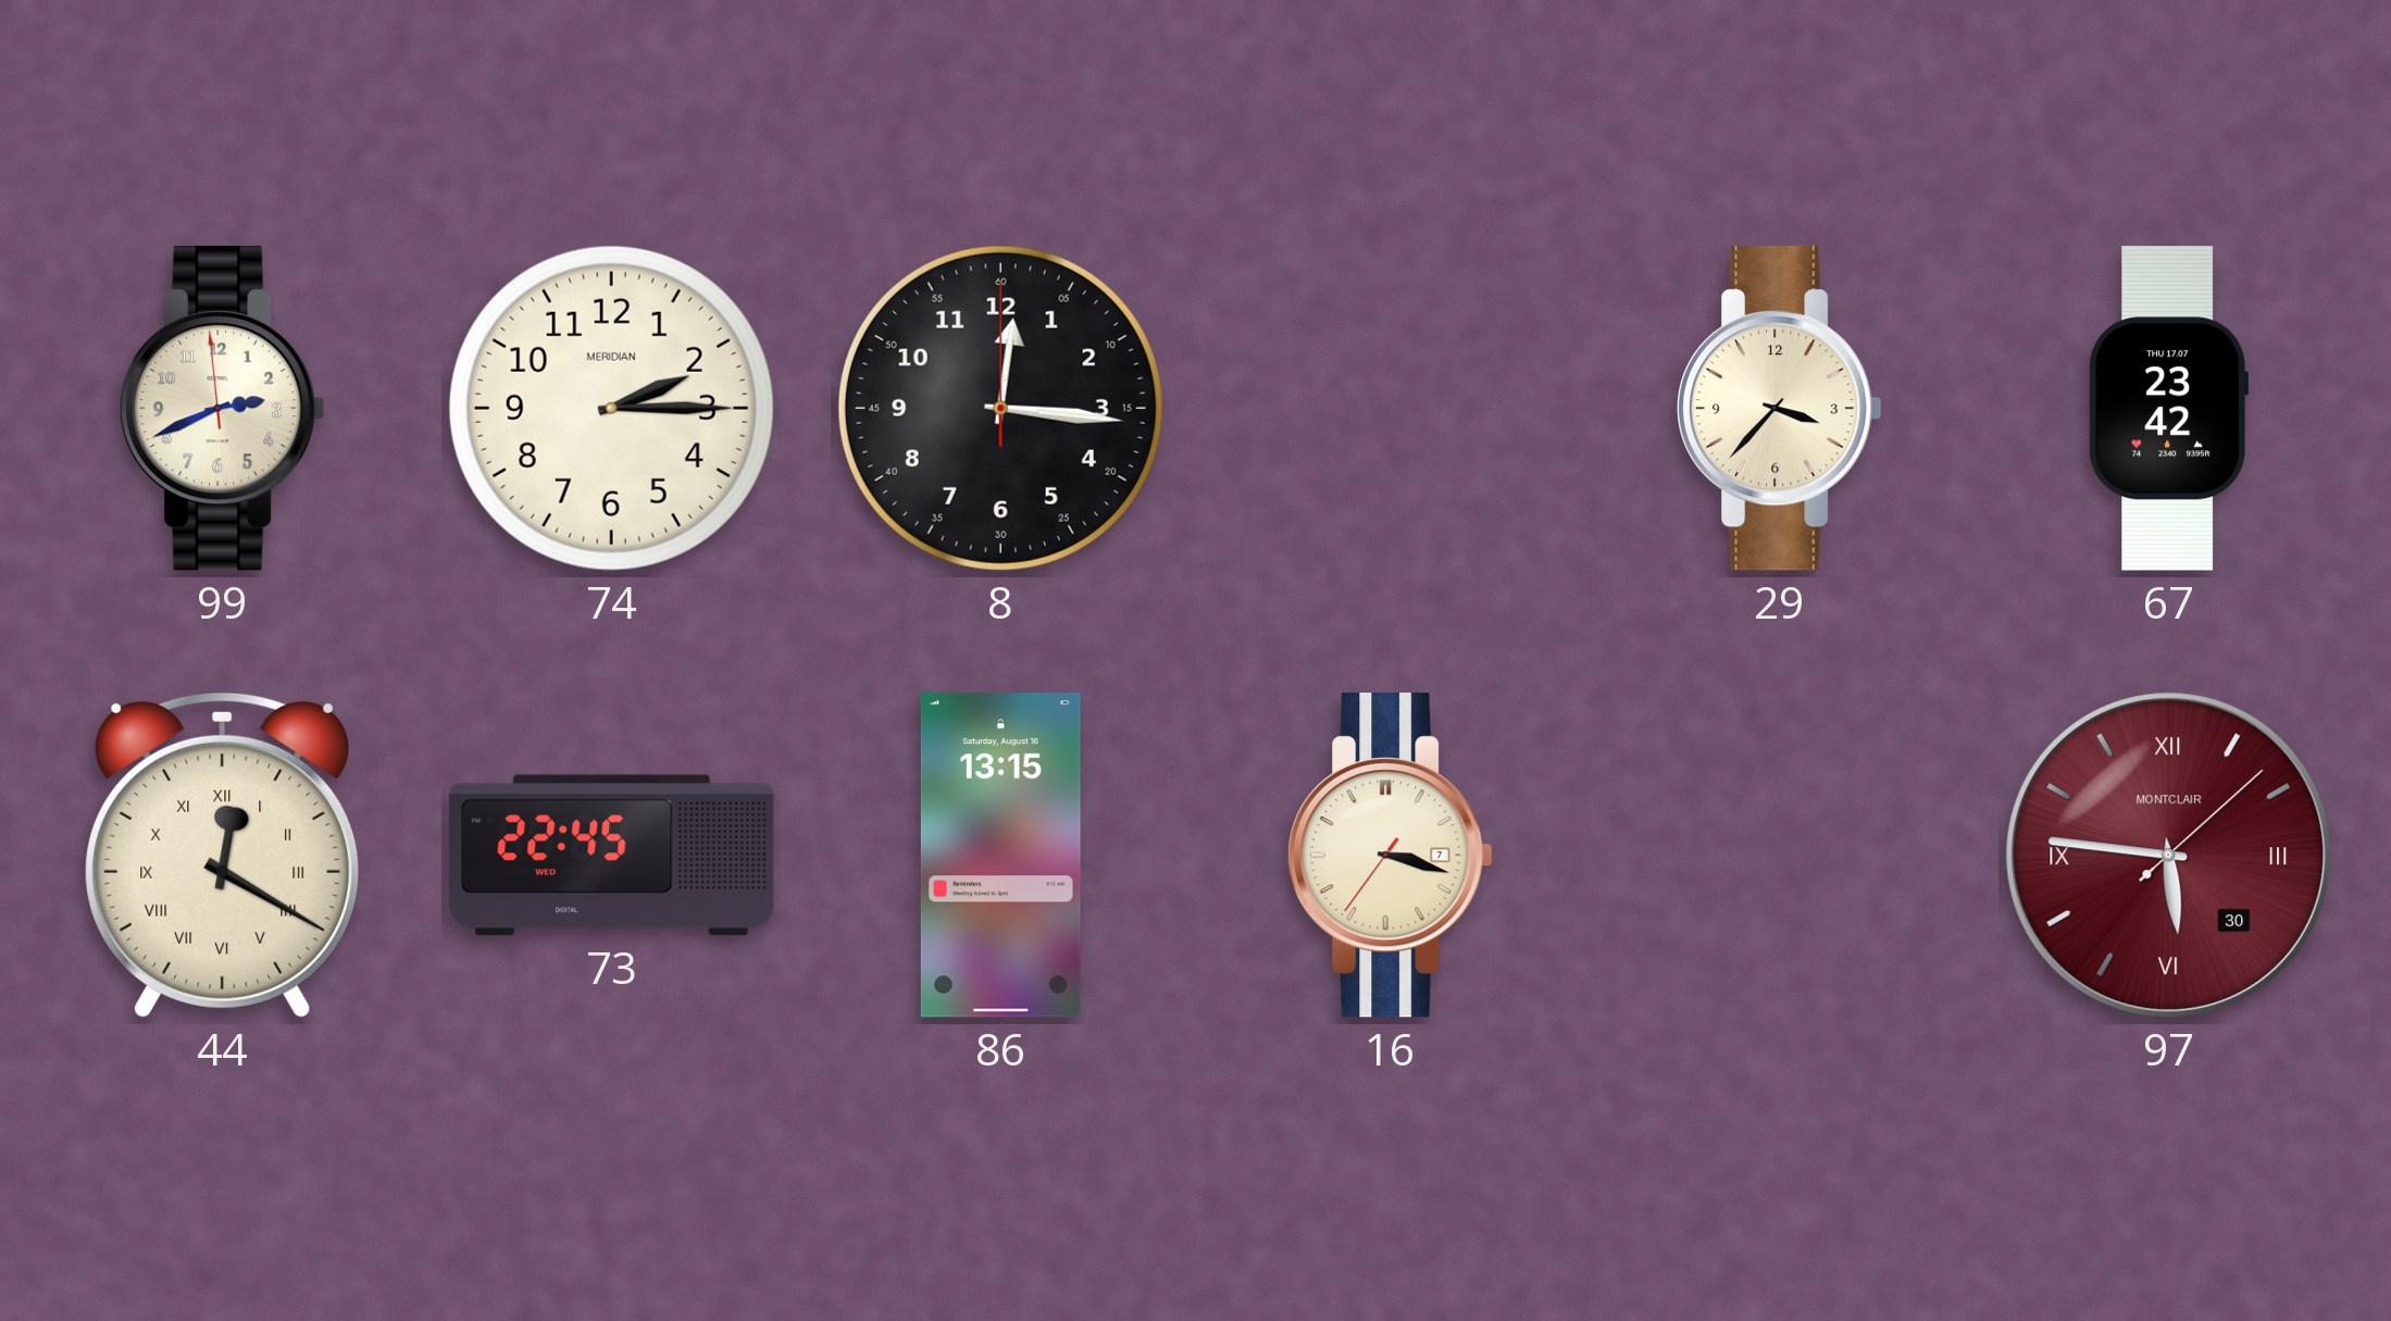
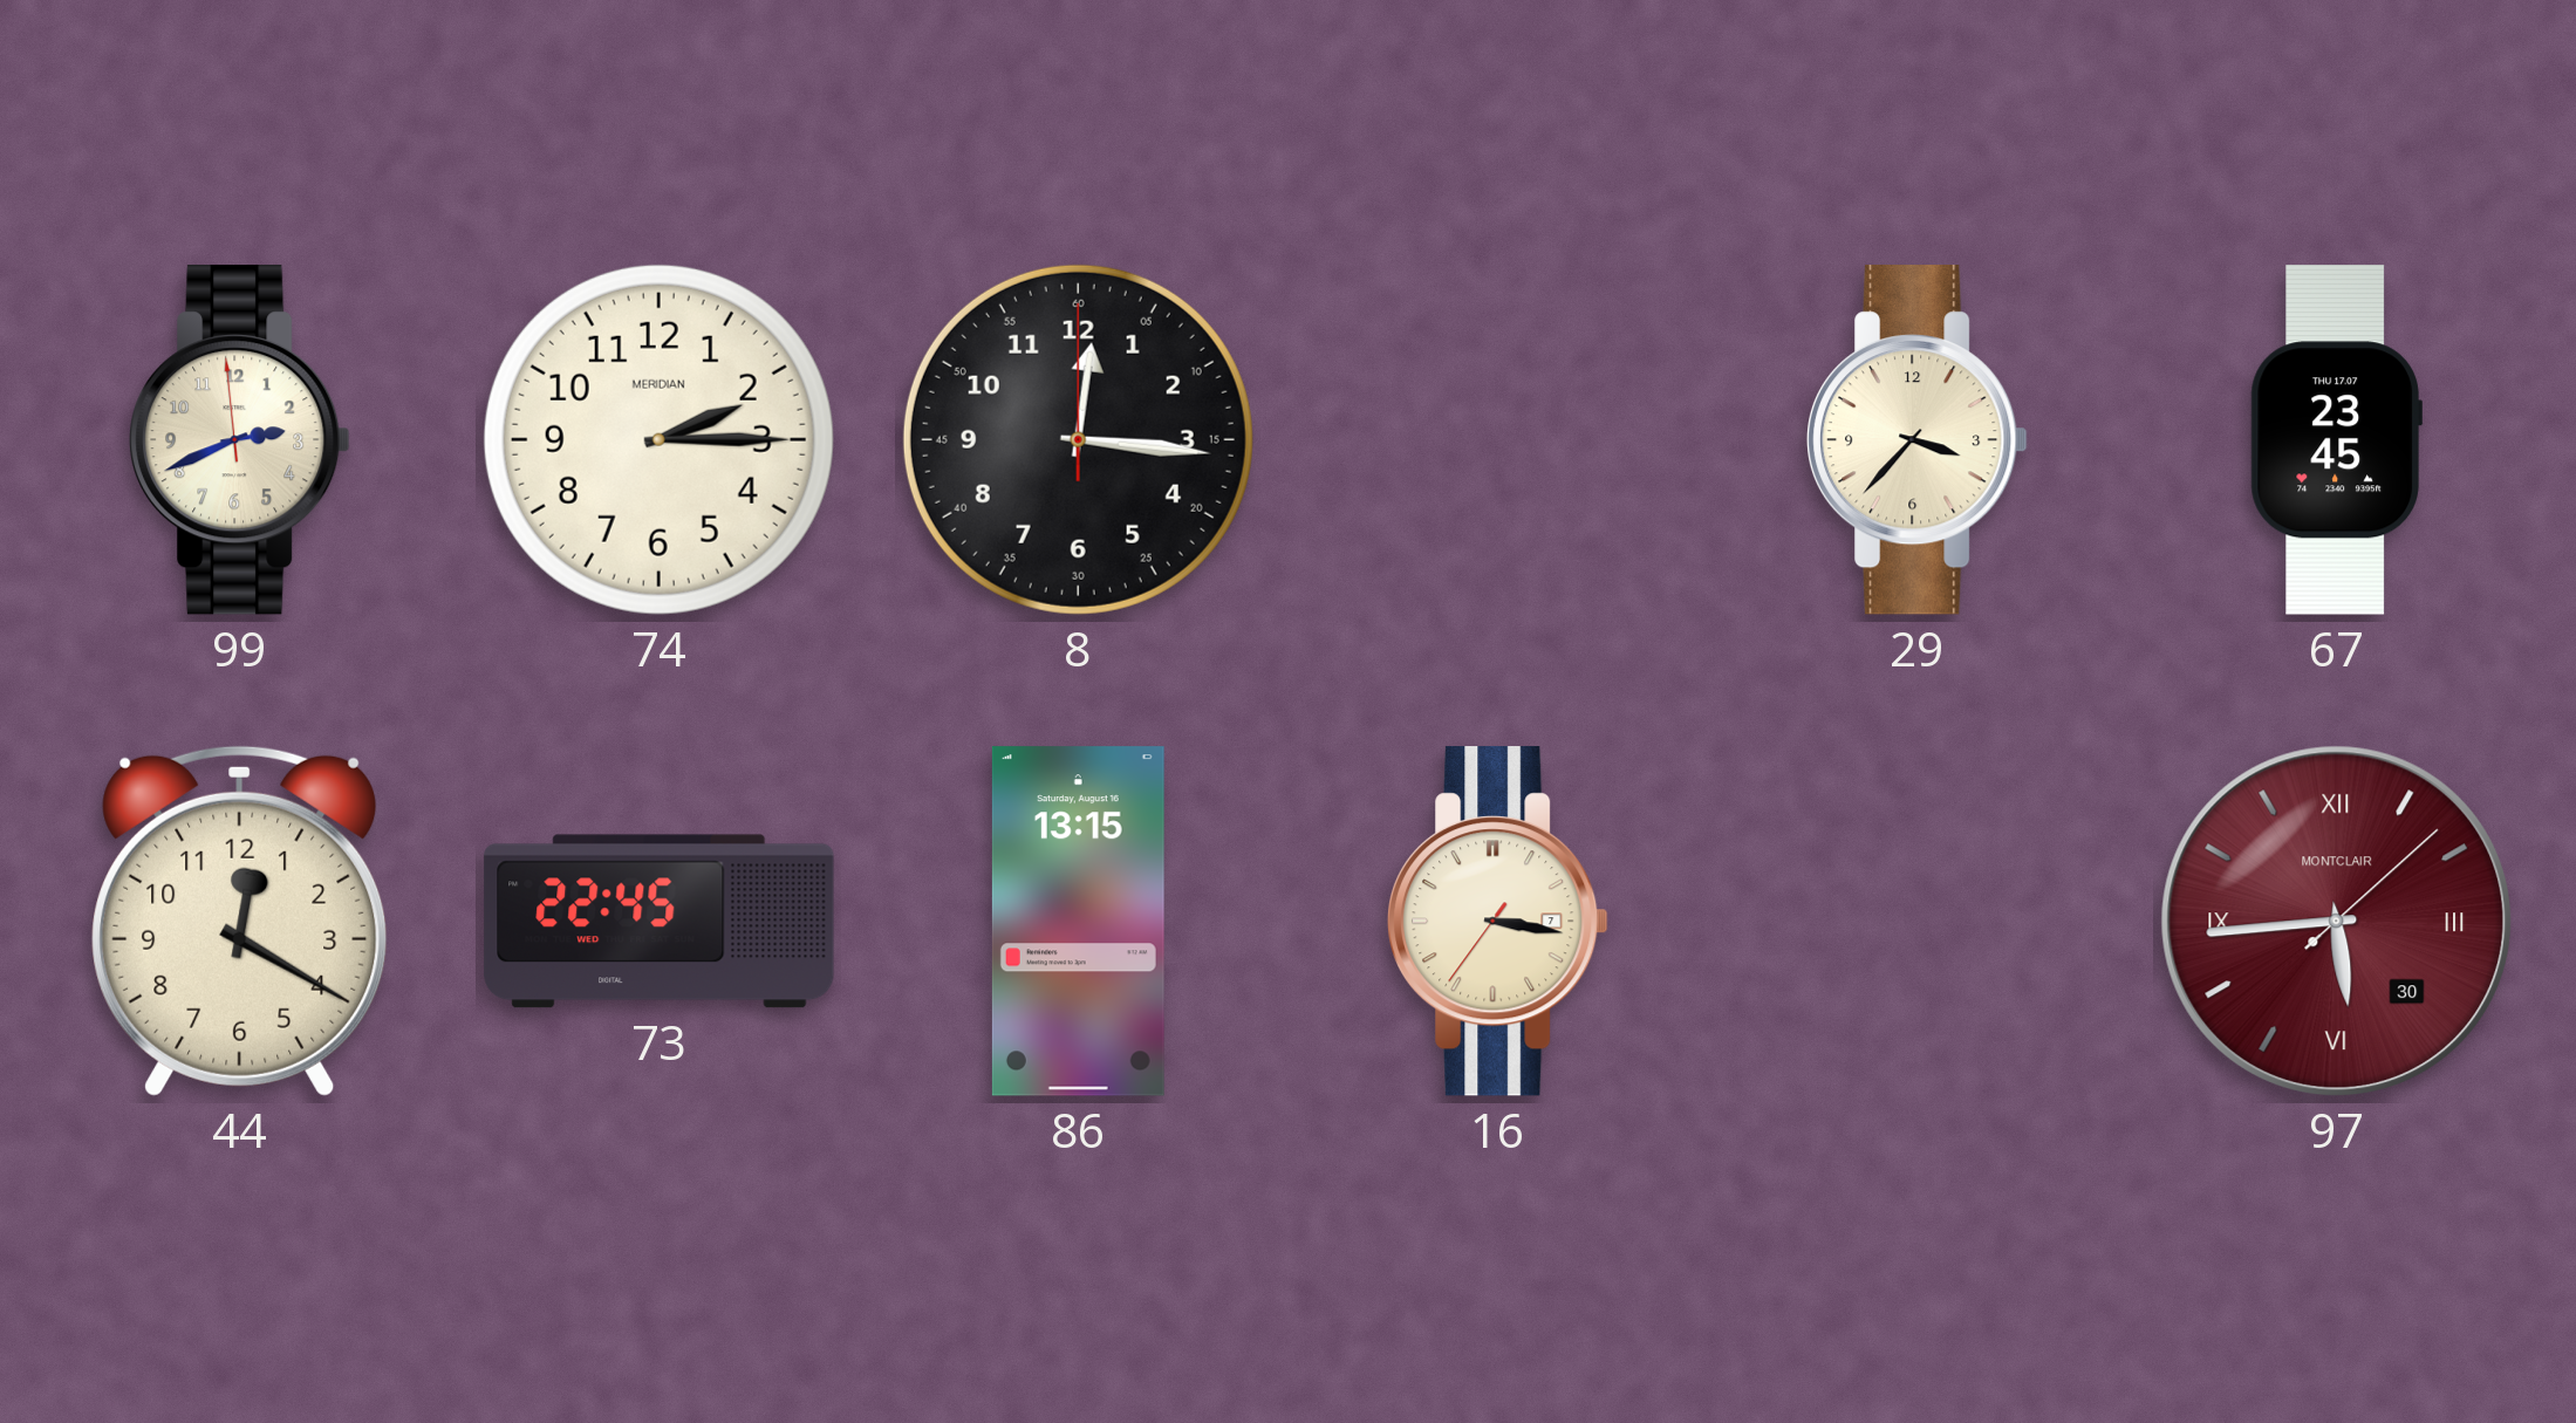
67: 23:42 -> 23:45 (2336, 440)
44 numerals: Roman -> Arabic (240, 921)
16: 3:17 -> 3:16 (1498, 922)
97: 5:46 -> 5:44 (2336, 921)
